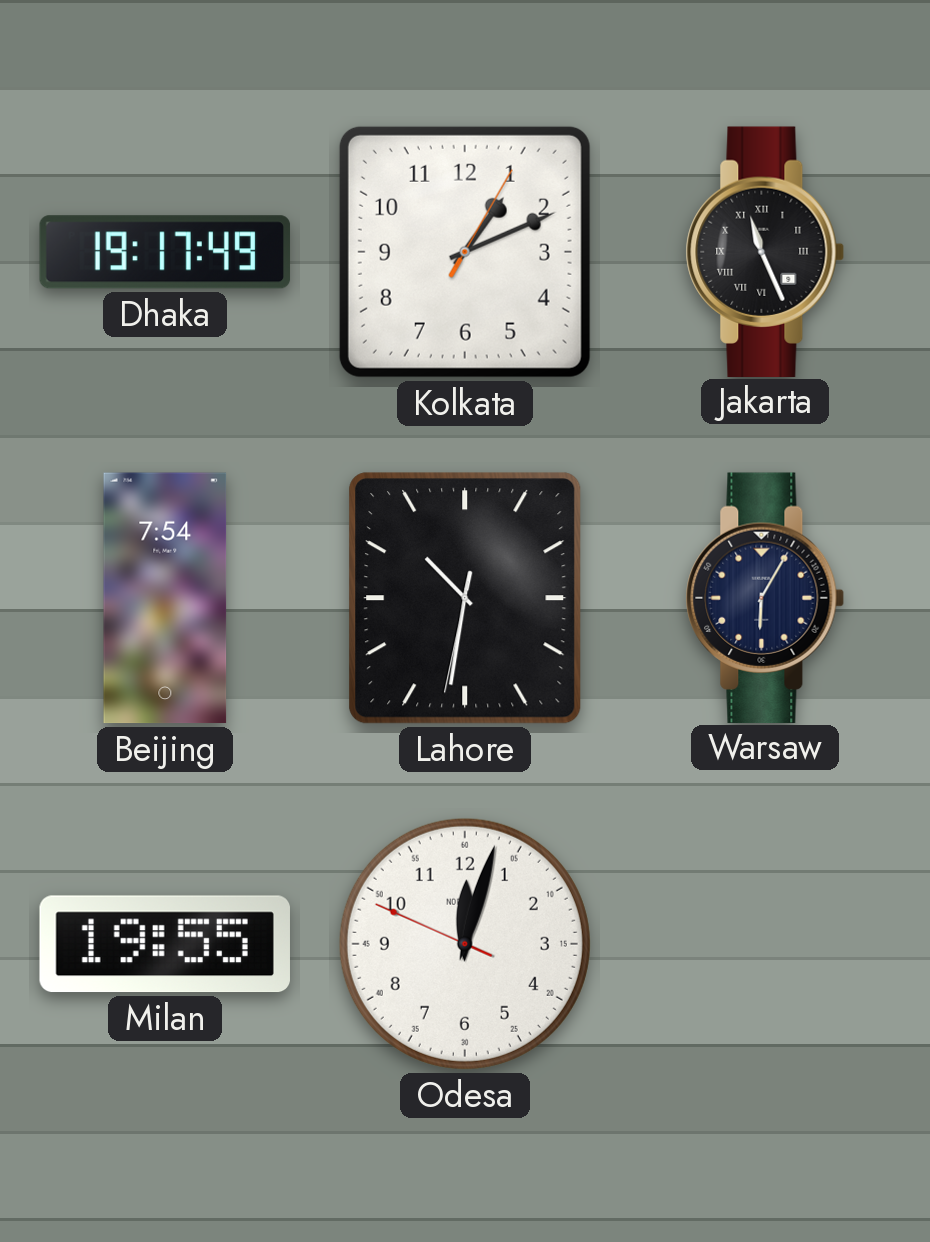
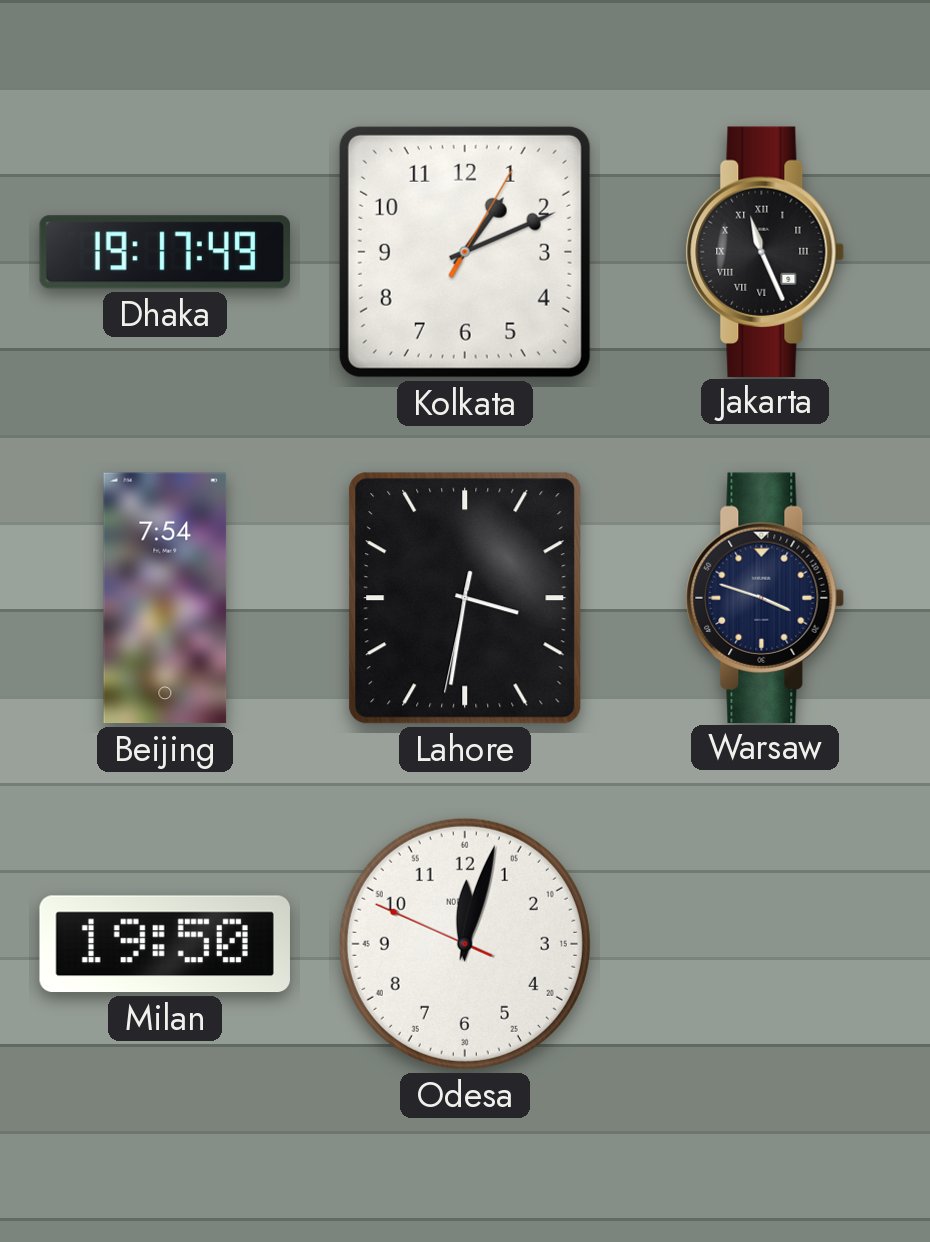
Lahore: 10:31 -> 3:31 (465, 598)
Warsaw: 6:05 -> 3:48 (765, 597)
Milan: 19:55 -> 19:50 (165, 944)
